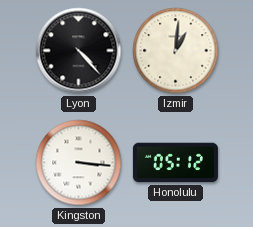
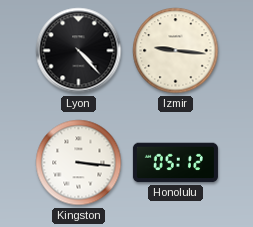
Izmir: 1:01 -> 9:16 (176, 51)
